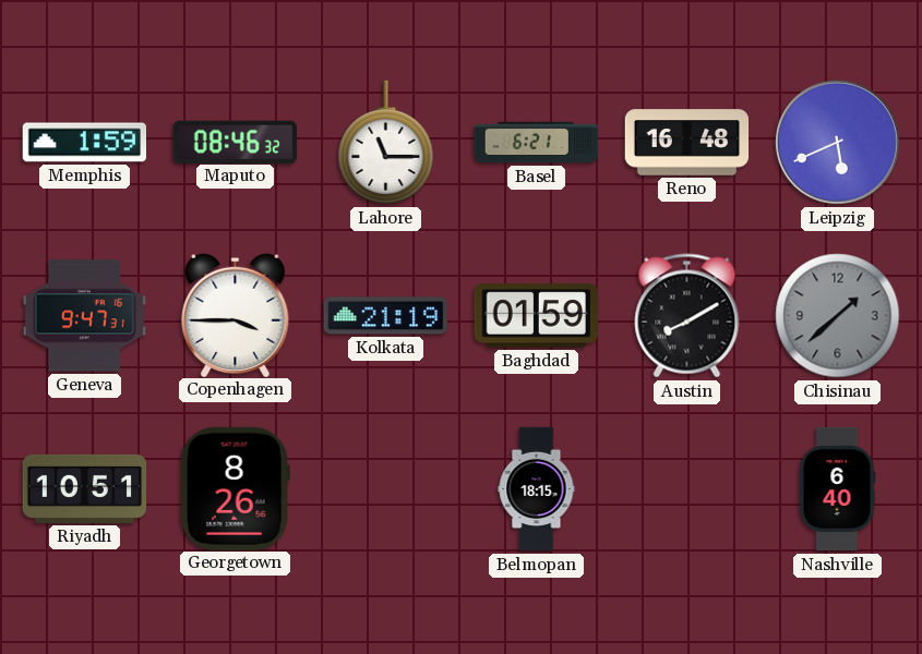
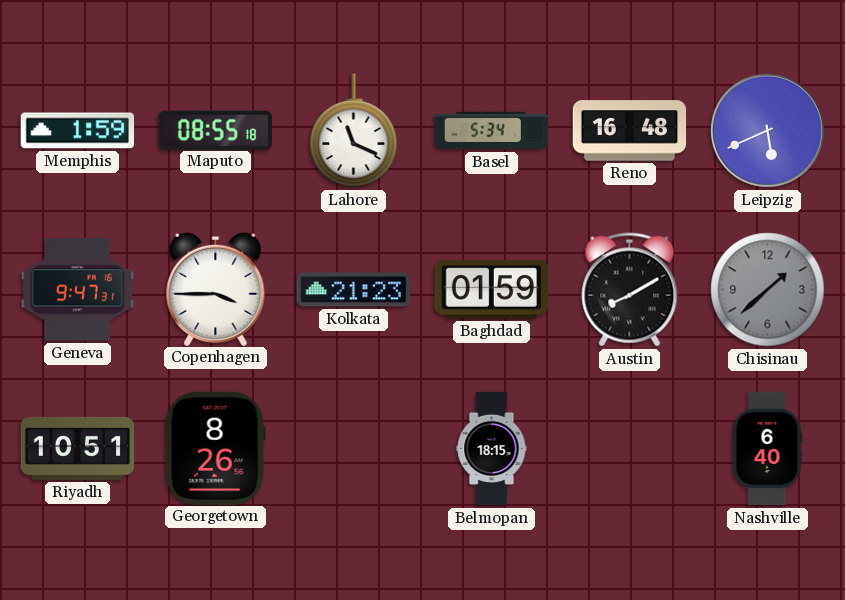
Maputo: 08:46 -> 08:55 (215, 130)
Lahore: 11:15 -> 11:19 (354, 131)
Basel: 6:21 -> 5:34 (492, 131)
Kolkata: 21:19 -> 21:23 (353, 290)
